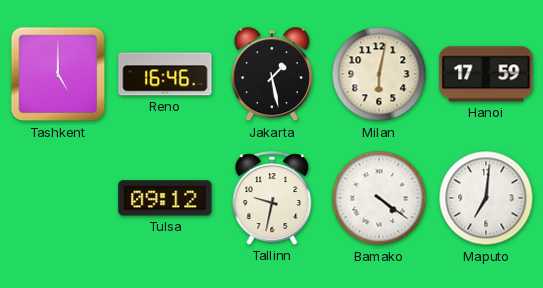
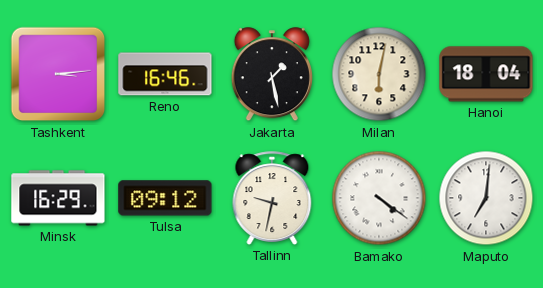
Tashkent: 5:00 -> 3:14 (58, 74)
Hanoi: 17:59 -> 18:04 (486, 74)
Minsk: none -> 16:29 (58, 198)
